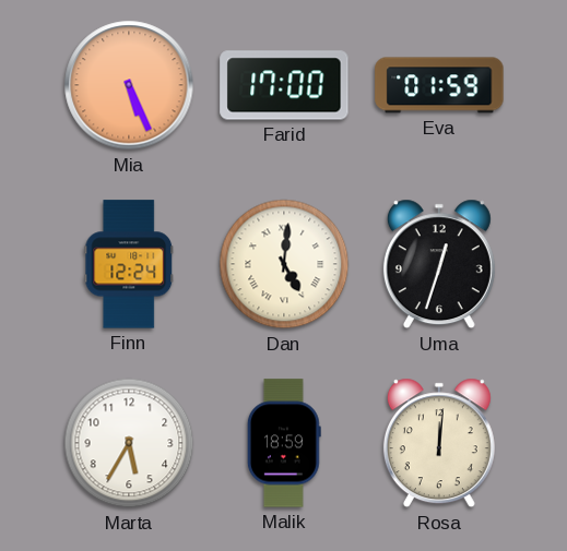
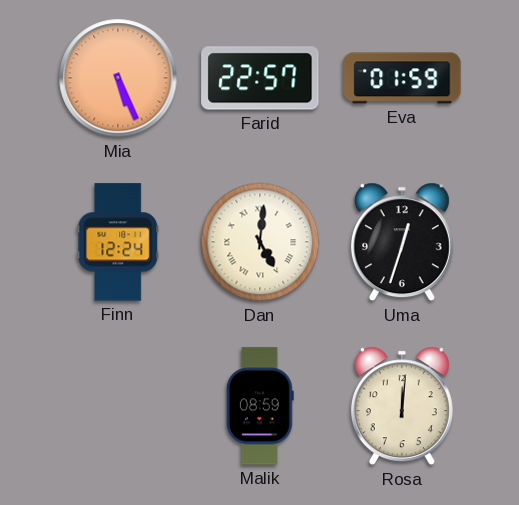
Farid: 17:00 -> 22:57 (260, 78)
Marta: 5:35 -> none (129, 443)
Malik: 18:59 -> 08:59 (260, 406)
